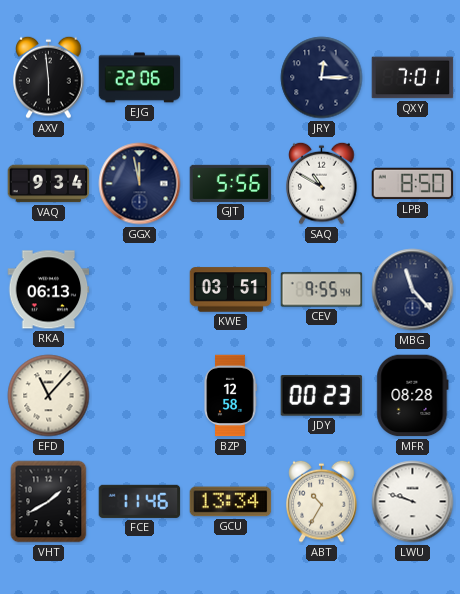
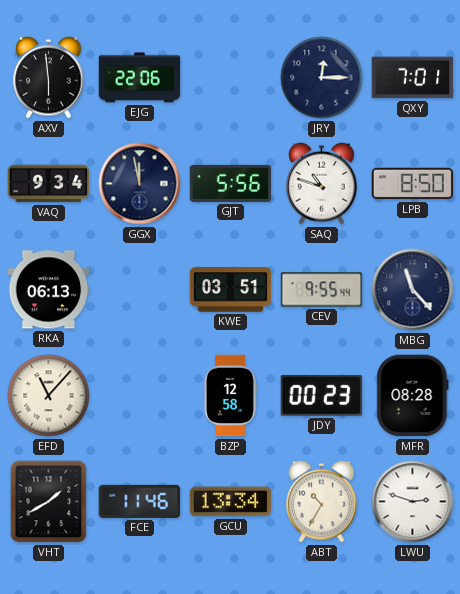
SAQ: 10:50 -> 10:48 (322, 183)
LWU: 9:48 -> 2:48 (413, 502)
